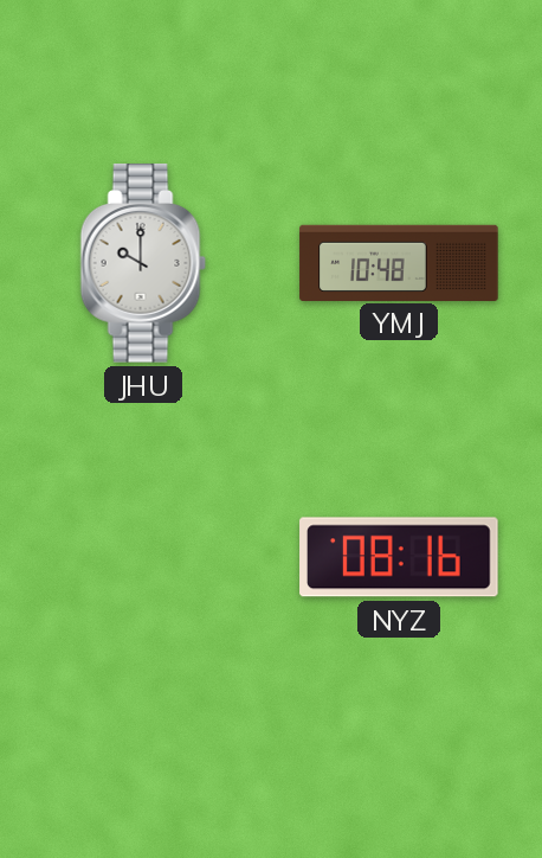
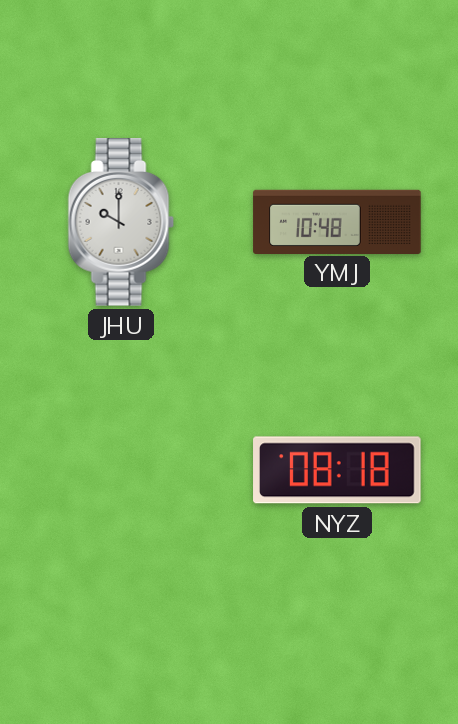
NYZ: 08:16 -> 08:18 (337, 470)
